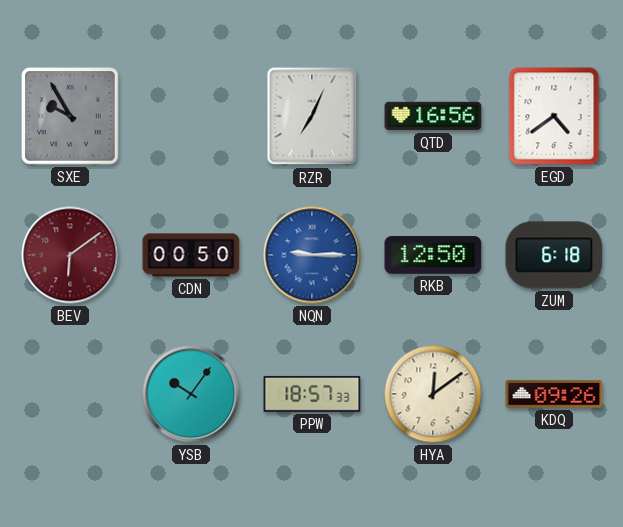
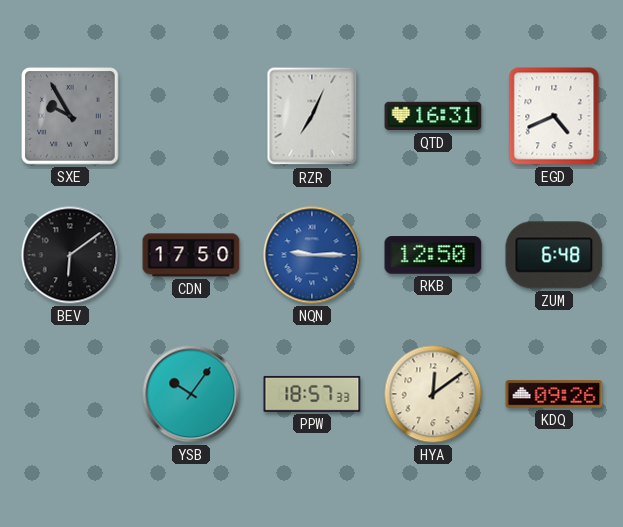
QTD: 16:56 -> 16:31 (433, 116)
EGD: 4:39 -> 4:41 (554, 116)
BEV dial: burgundy -> black (70, 255)
CDN: 00:50 -> 17:50 (191, 255)
ZUM: 6:18 -> 6:48 (554, 255)
